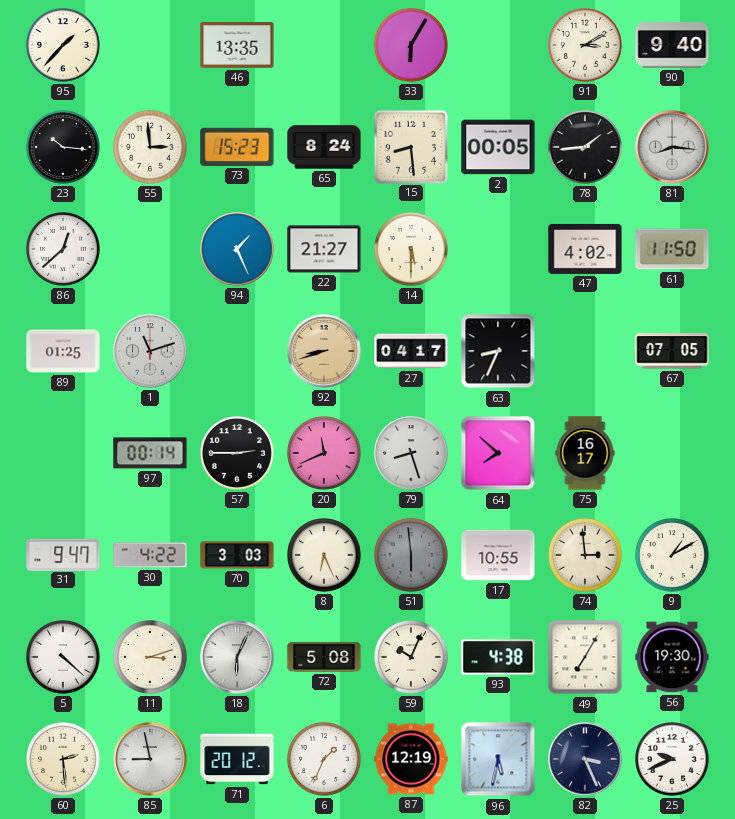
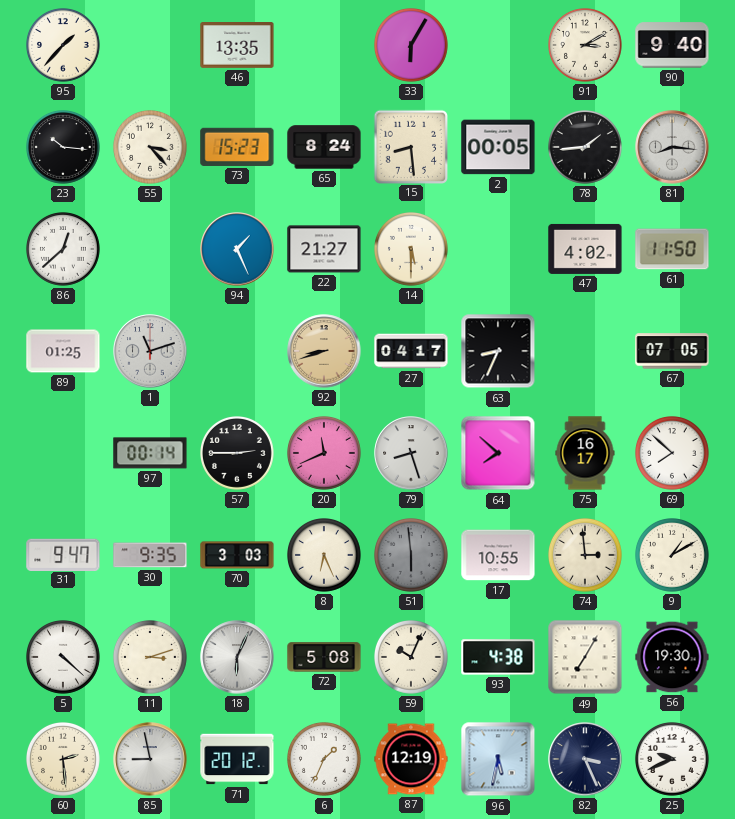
55: 2:59 -> 3:23 (151, 148)
69: none -> 7:52 (673, 454)
30: 4:22 -> 9:35 (150, 555)
